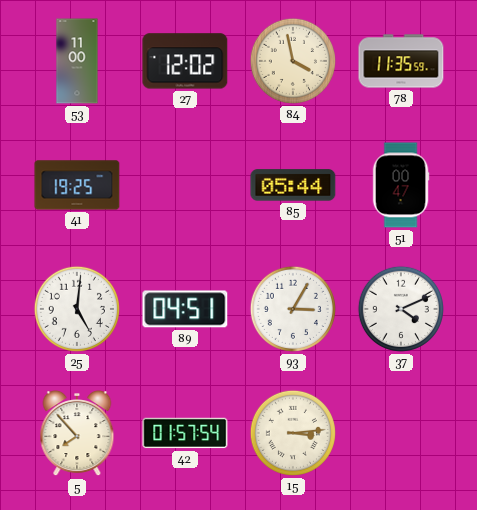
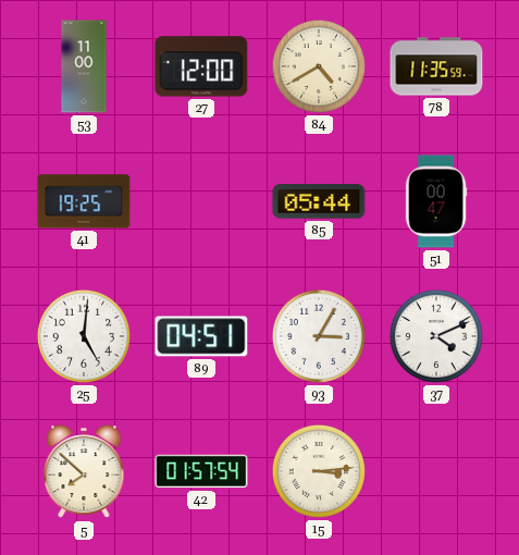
27: 12:02 -> 12:00 (201, 66)
84: 3:58 -> 4:40 (319, 66)
5: 7:53 -> 7:52 (84, 472)
